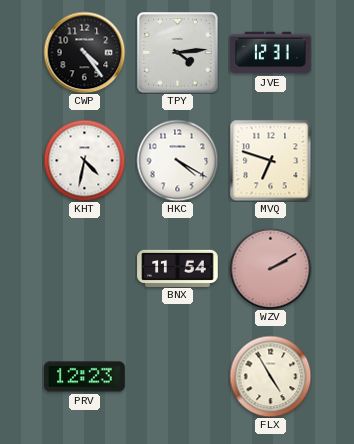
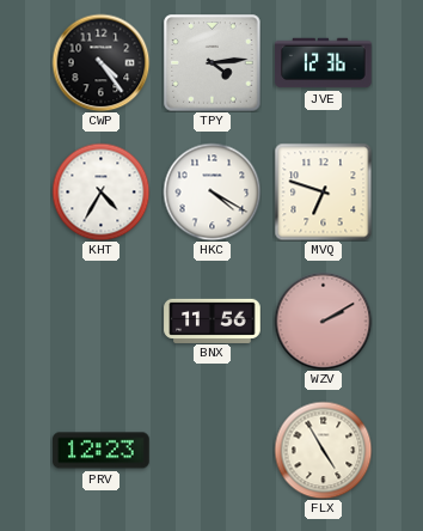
JVE: 12:31 -> 12:36 (324, 63)
KHT: 4:32 -> 4:35 (100, 191)
BNX: 11:54 -> 11:56 (213, 321)
